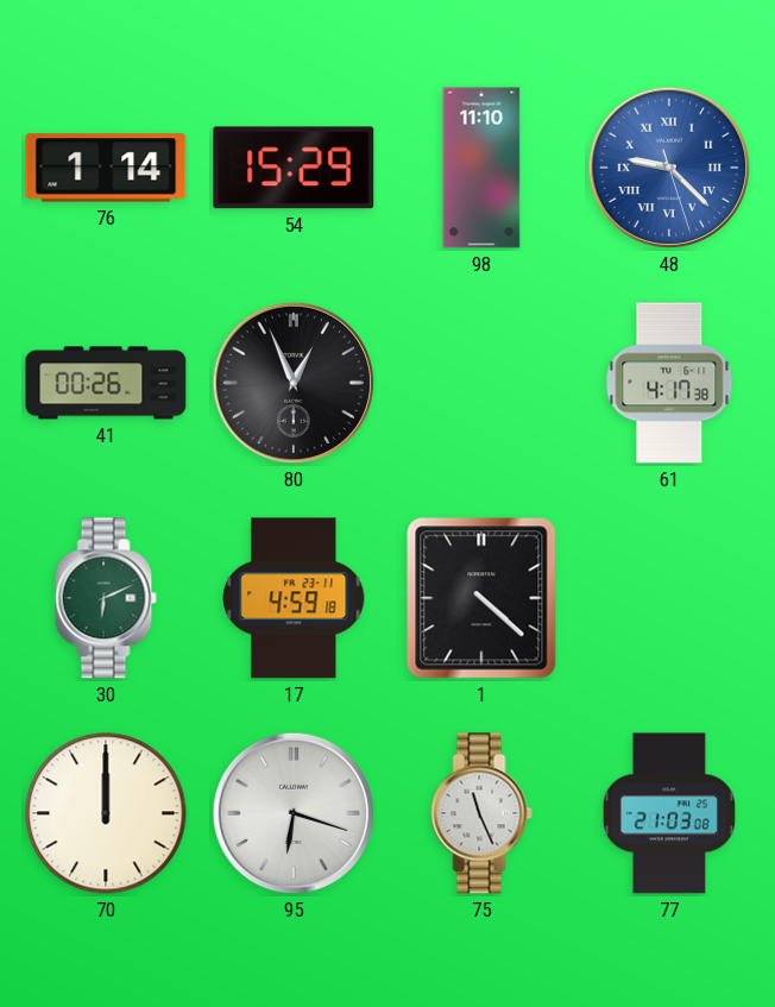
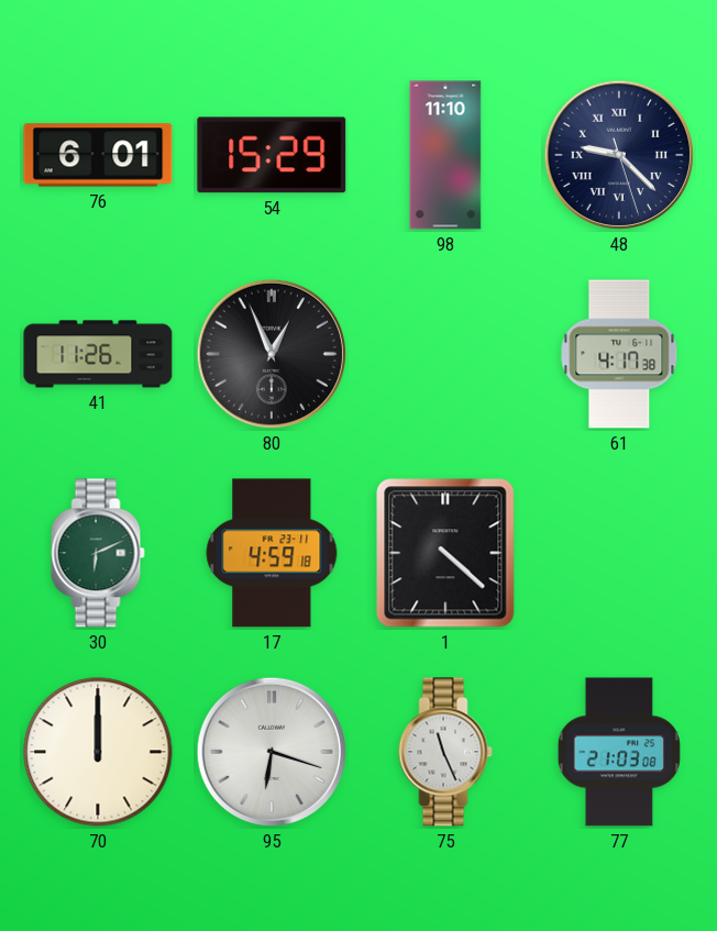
76: 1:14 -> 6:01 (98, 155)
48 dial: blue -> navy (619, 155)
41: 00:26 -> 11:26 (98, 354)
